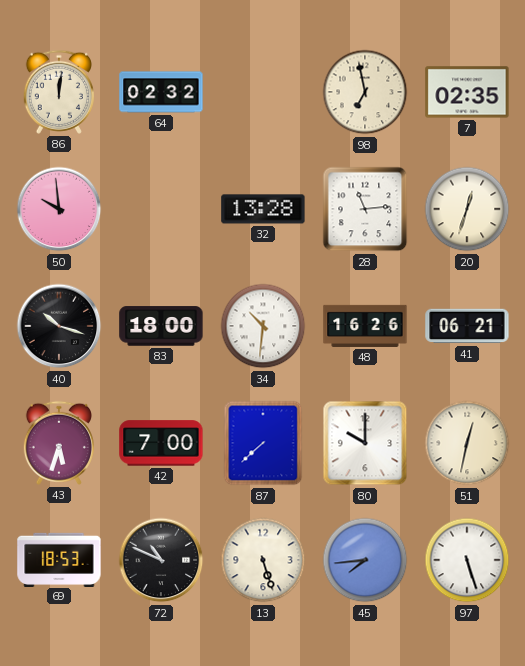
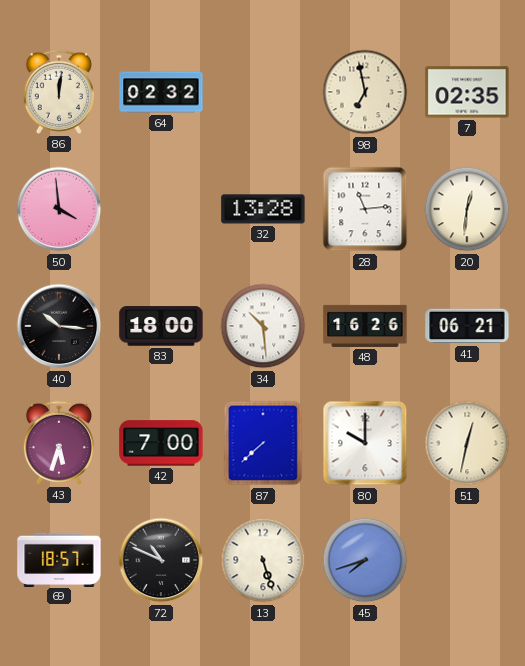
50: 9:59 -> 3:59 (59, 209)
20: 12:33 -> 12:31 (467, 209)
40: 10:18 -> 10:16 (59, 326)
34: 10:31 -> 10:29 (263, 326)
69: 18:53 -> 18:57 (59, 559)
45: 7:44 -> 7:42 (365, 560)
97: 5:27 -> none (467, 560)
